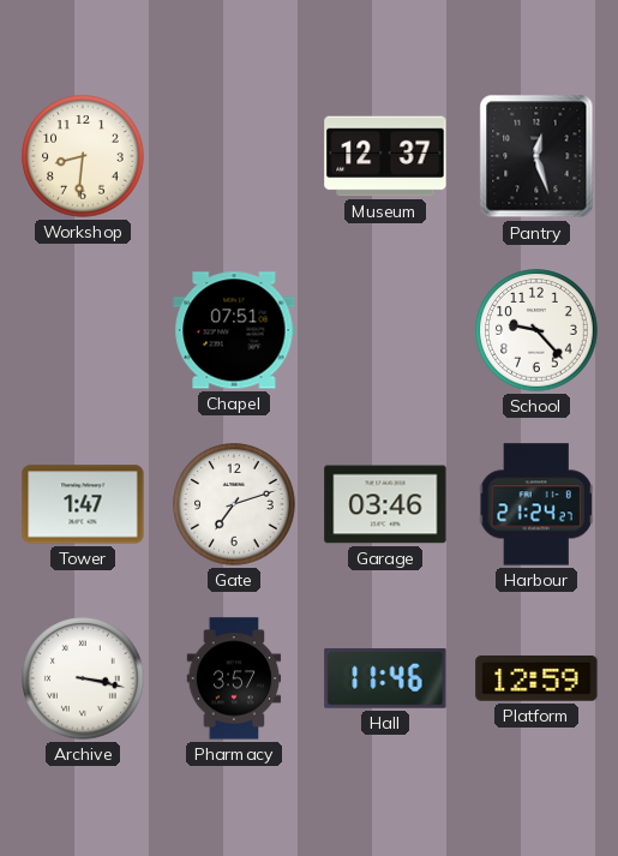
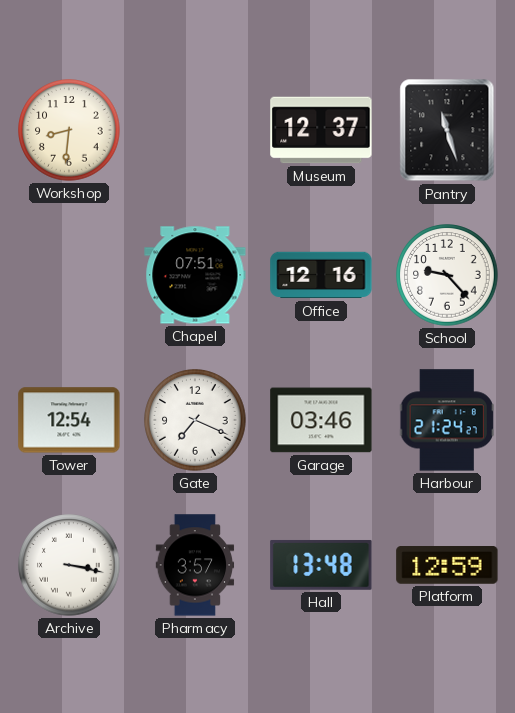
Pantry: 12:27 -> 11:27 (447, 130)
Office: none -> 12:16 (321, 275)
Tower: 1:47 -> 12:54 (69, 420)
Gate: 7:12 -> 7:19 (195, 420)
Hall: 11:46 -> 13:48 (321, 565)
